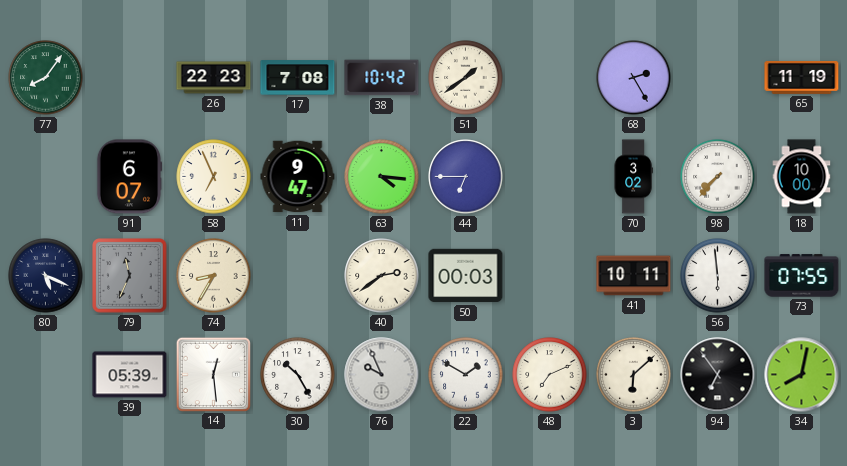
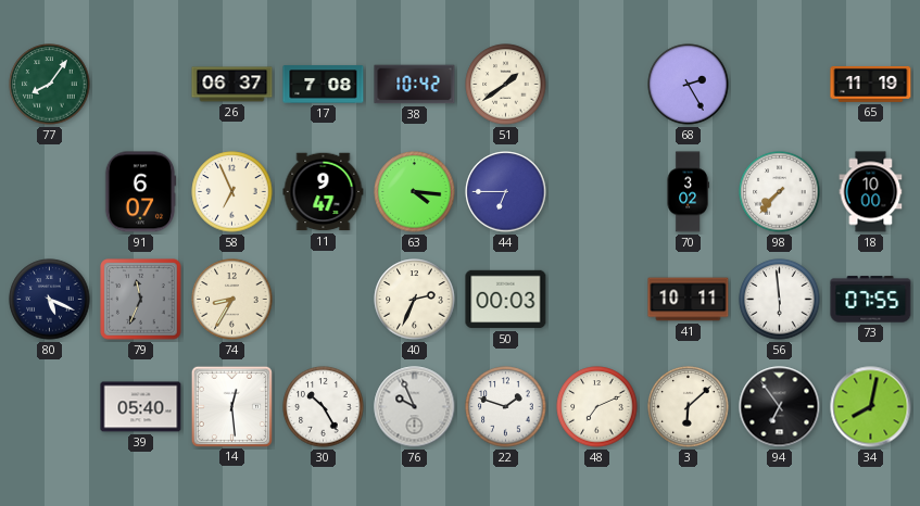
26: 22:23 -> 06:37 (232, 85)
40: 2:39 -> 2:34 (415, 300)
39: 05:39 -> 05:40 (141, 407)
22: 1:50 -> 1:48 (506, 407)
